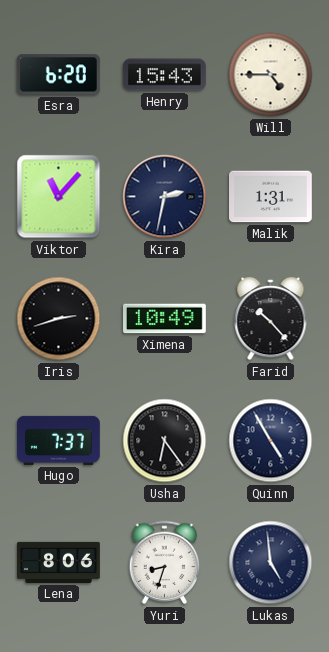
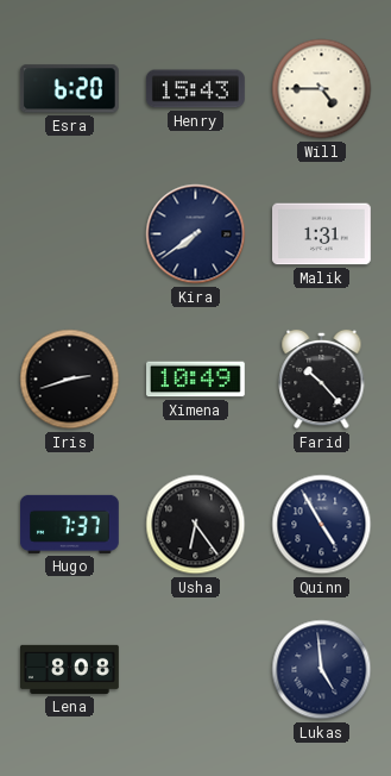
Viktor: 11:07 -> none (59, 197)
Kira: 2:32 -> 7:39 (196, 234)
Lena: 8:06 -> 8:08 (70, 669)
Yuri: 8:33 -> none (165, 563)
